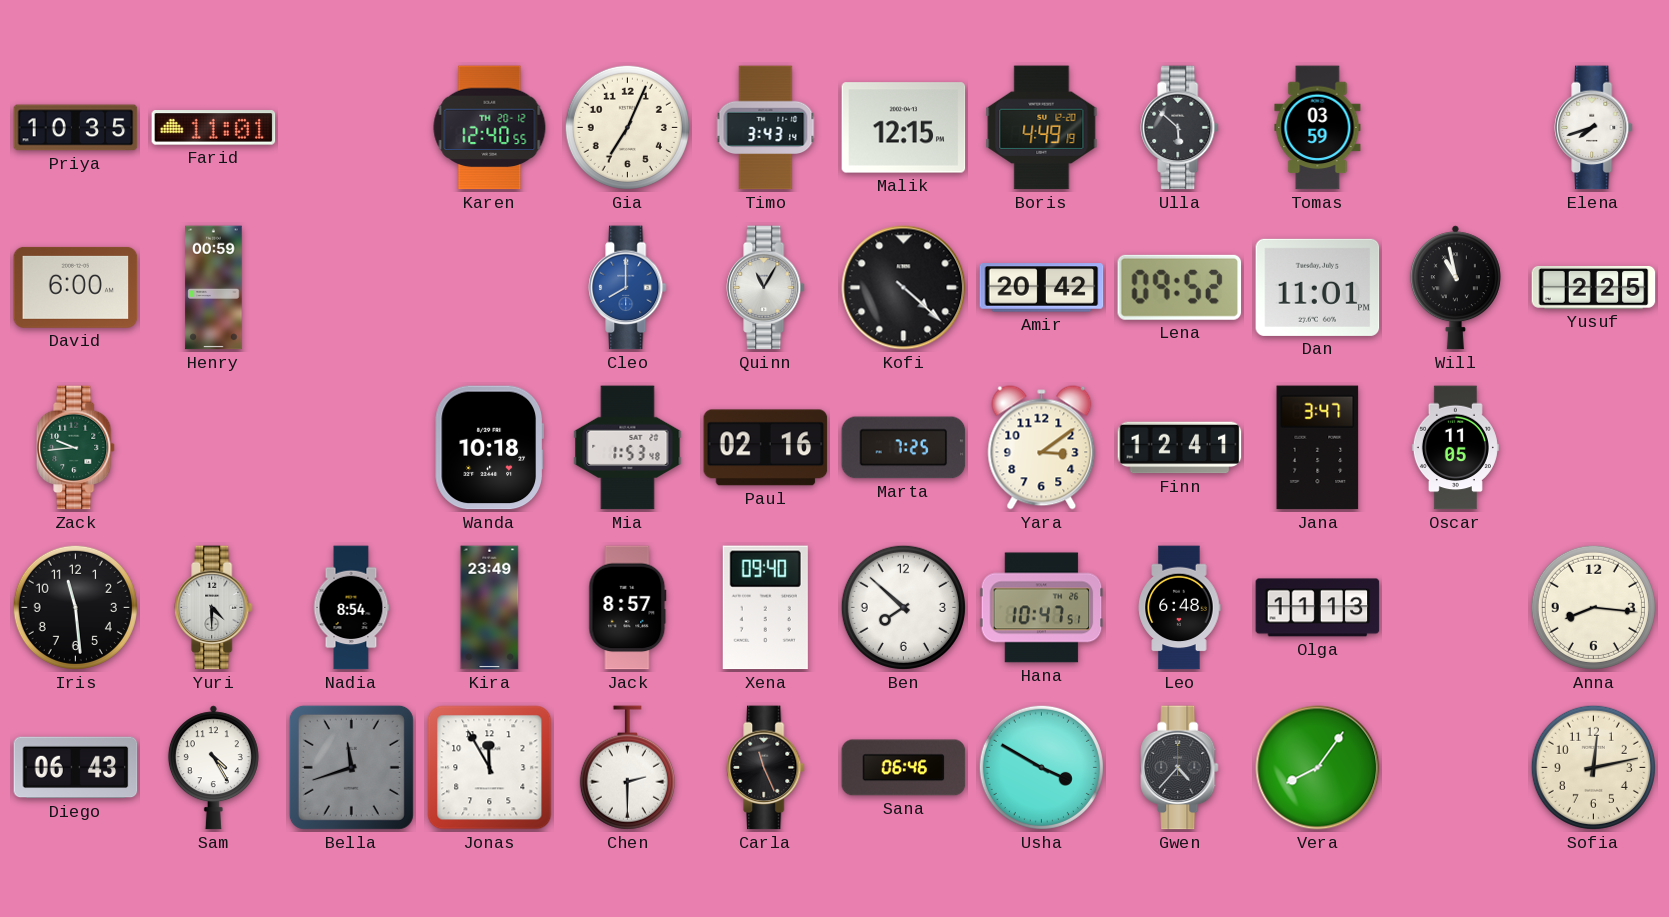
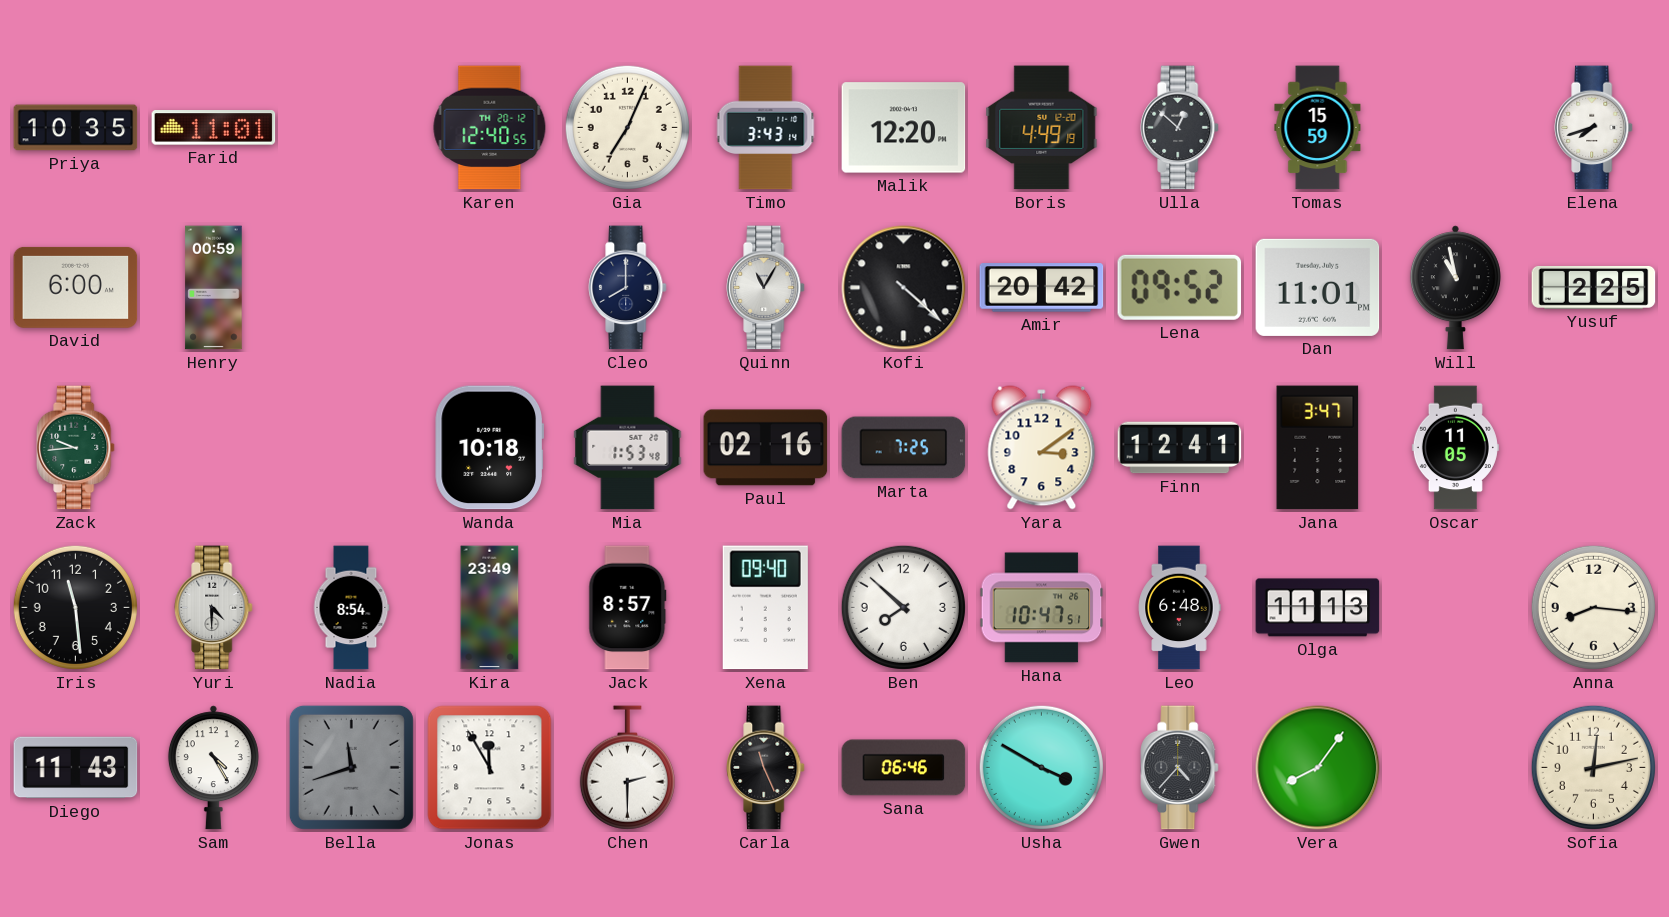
Malik: 12:15 -> 12:20 (904, 128)
Ulla: 5:52 -> 12:52 (1180, 128)
Tomas: 03:59 -> 15:59 (1318, 128)
Cleo dial: blue -> navy (628, 288)
Diego: 06:43 -> 11:43 (76, 768)
